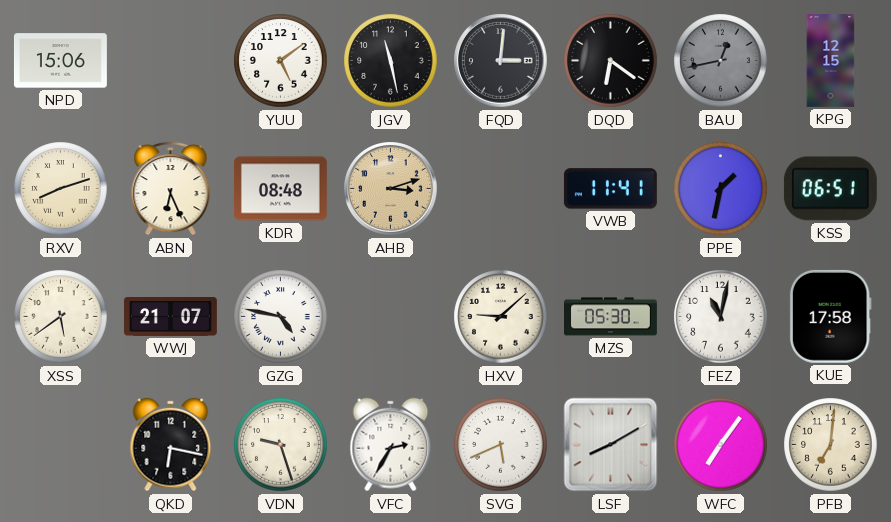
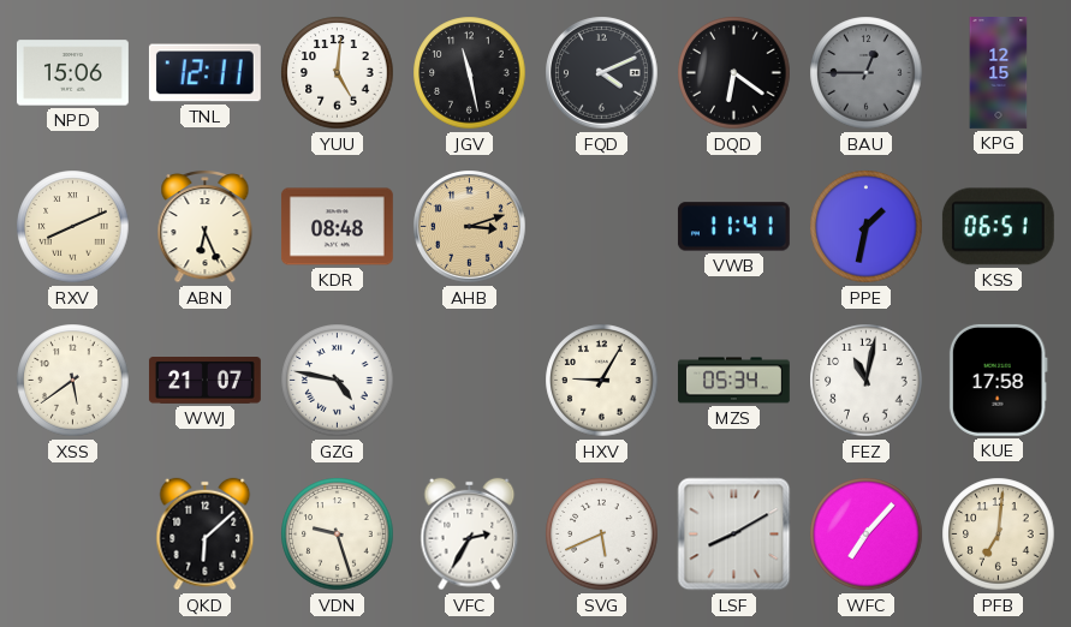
TNL: none -> 12:11 (204, 73)
YUU: 5:09 -> 5:01 (338, 73)
FQD: 3:01 -> 4:11 (602, 73)
BAU: 12:43 -> 12:45 (867, 73)
RXV: 8:12 -> 8:11 (73, 227)
HXV: 9:08 -> 9:05 (602, 381)
MZS: 05:30 -> 05:34 (734, 381)
QKD: 6:17 -> 6:08 (206, 535)
WFC: 7:06 -> 7:07 (867, 535)
